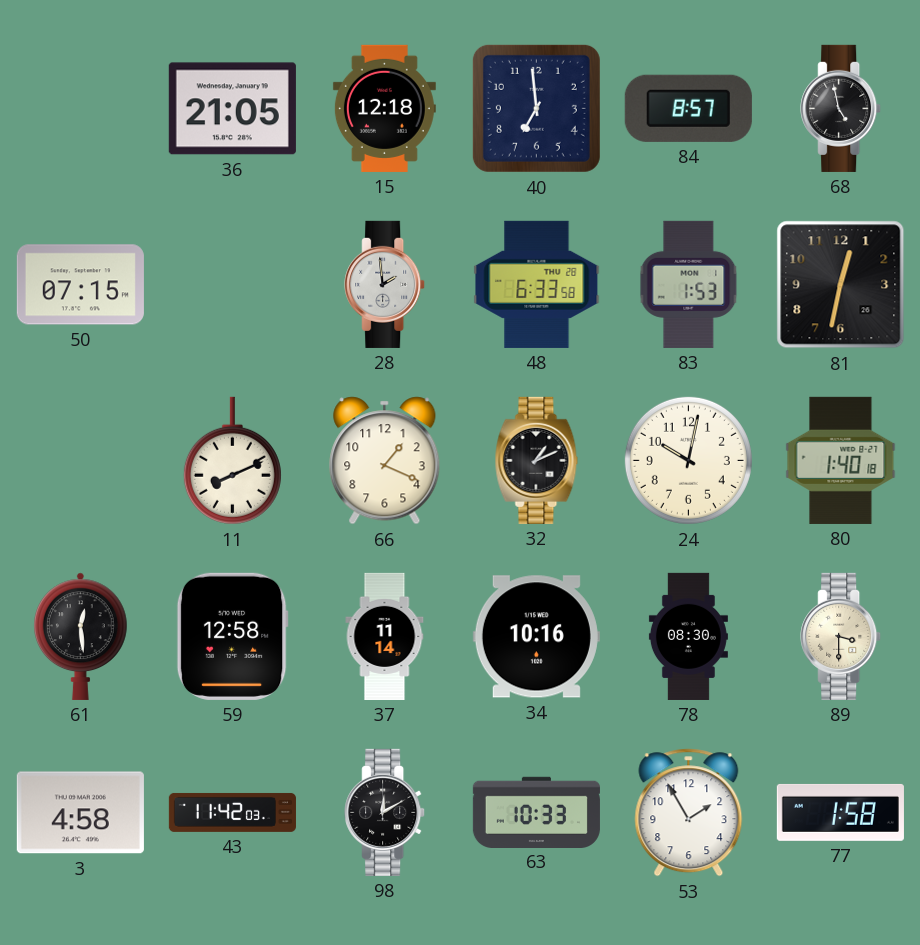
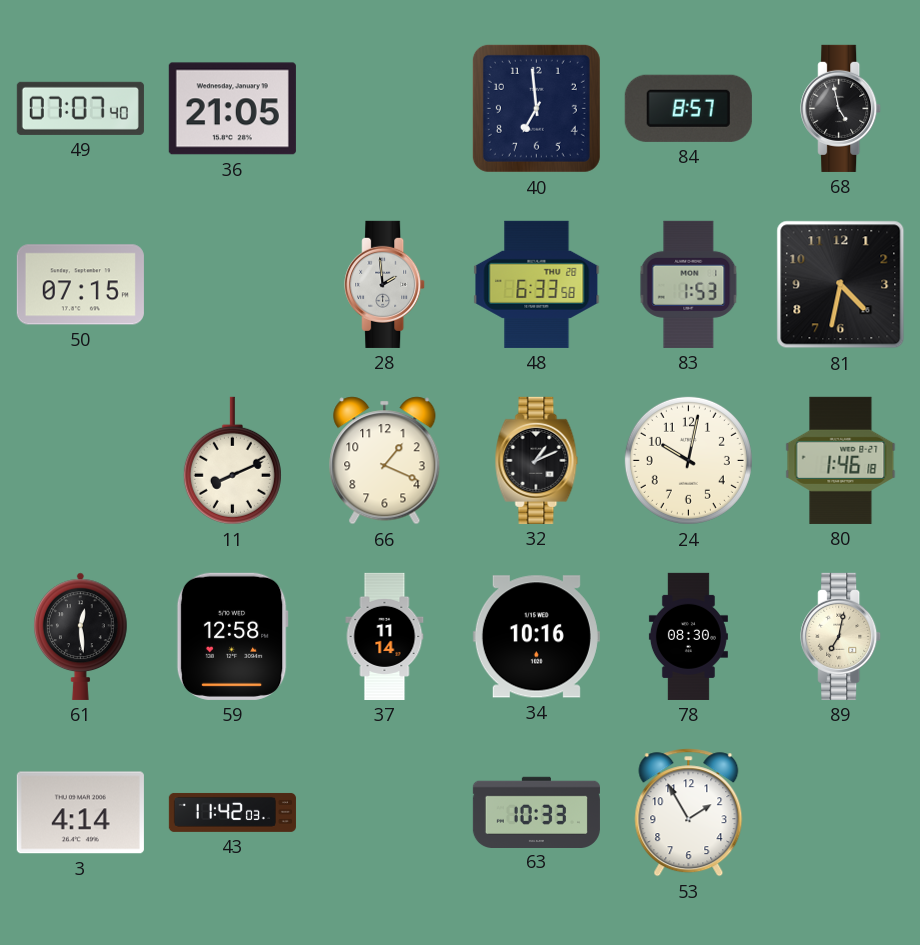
49: none -> 07:07 (80, 108)
15: 12:18 -> none (384, 108)
81: 12:32 -> 4:32 (841, 285)
80: 1:40 -> 1:46 (841, 460)
89: 3:30 -> 7:02 (841, 636)
3: 4:58 -> 4:14 (80, 813)
98: 12:10 -> none (385, 812)
77: 1:58 -> none (840, 812)
